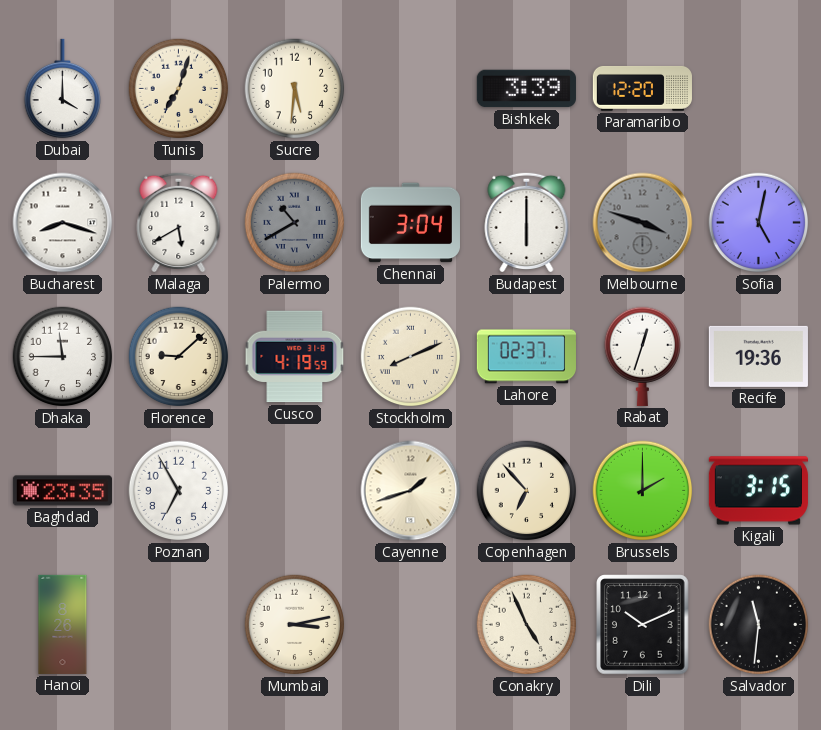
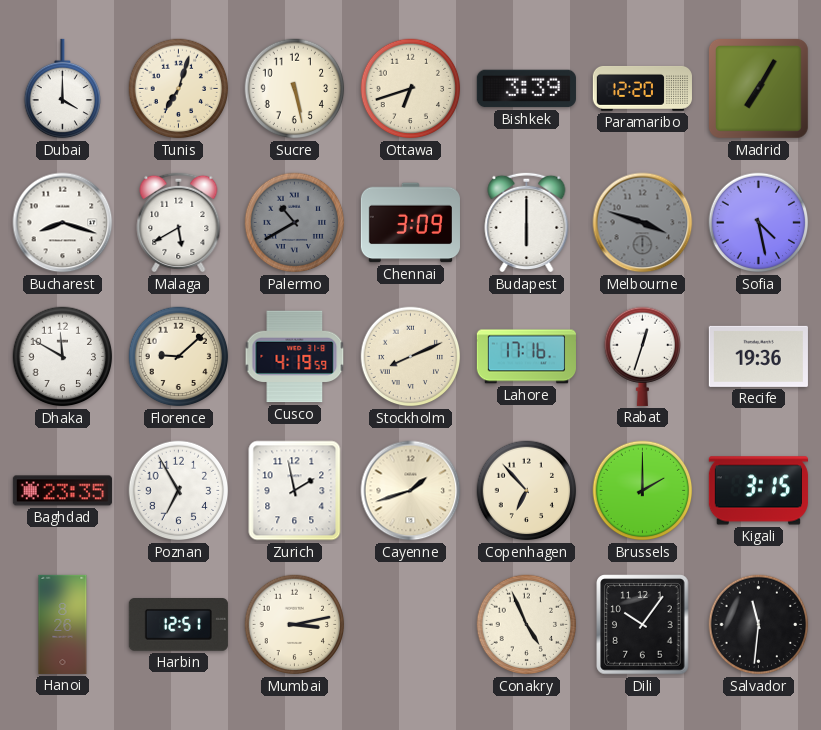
Sucre: 5:31 -> 5:28 (295, 89)
Ottawa: none -> 6:42 (411, 89)
Madrid: none -> 7:05 (758, 88)
Chennai: 3:04 -> 3:09 (410, 223)
Sofia: 5:02 -> 4:28 (759, 223)
Dhaka: 11:45 -> 11:50 (63, 357)
Lahore: 02:37 -> 17:16 (526, 357)
Zurich: none -> 1:58 (295, 491)
Harbin: none -> 12:51 (178, 625)
Dili: 10:11 -> 10:06 (643, 625)
